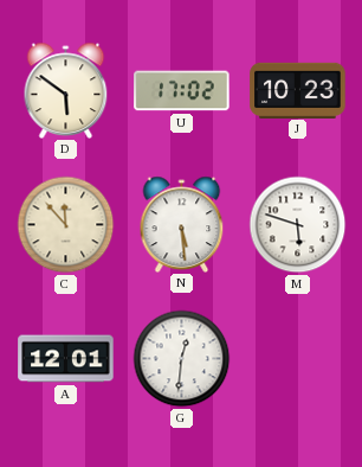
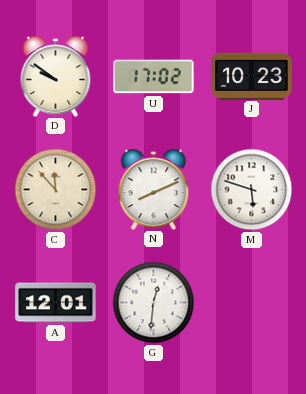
D: 5:51 -> 9:51 (56, 76)
N: 5:29 -> 8:11 (154, 189)
